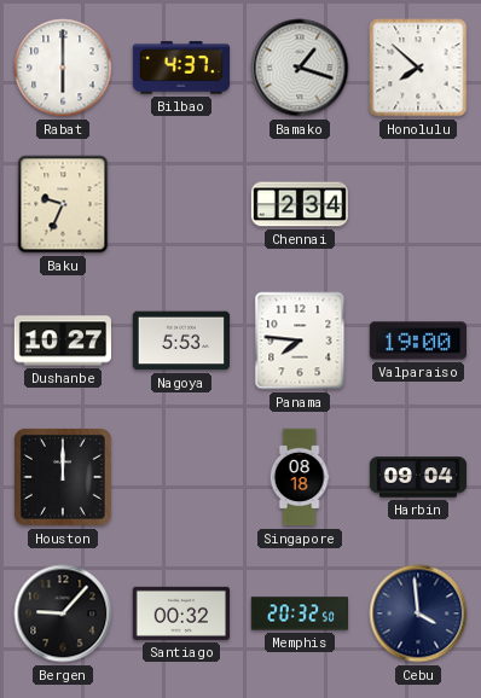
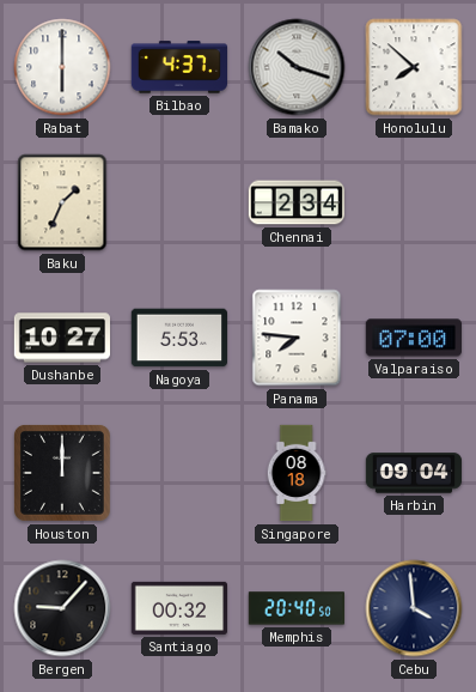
Bamako: 1:18 -> 10:18 (297, 67)
Baku: 9:34 -> 1:34 (62, 202)
Valparaiso: 19:00 -> 07:00 (413, 338)
Memphis: 20:32 -> 20:40 (297, 608)
